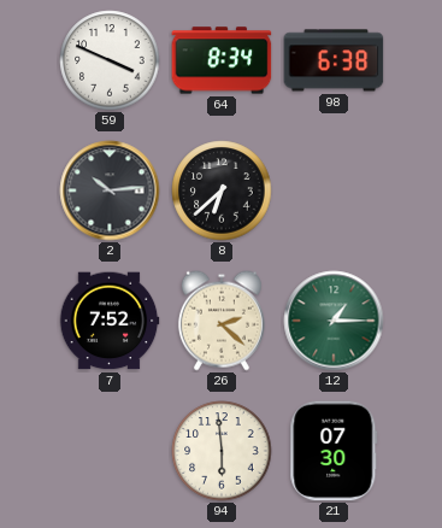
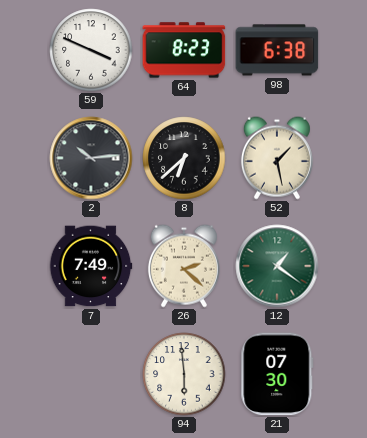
64: 8:34 -> 8:23 (184, 50)
52: none -> 1:28 (277, 158)
7: 7:52 -> 7:49 (91, 266)
12: 1:15 -> 1:21 (277, 266)
